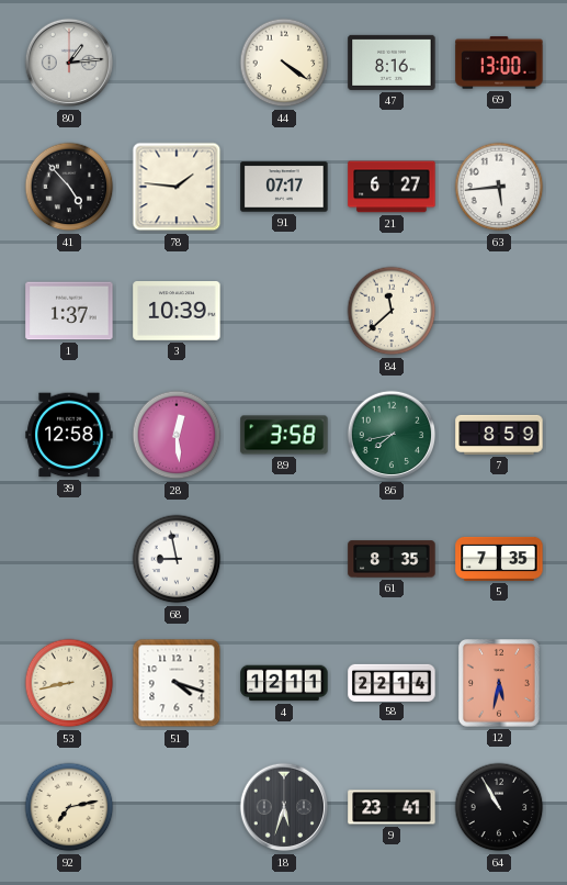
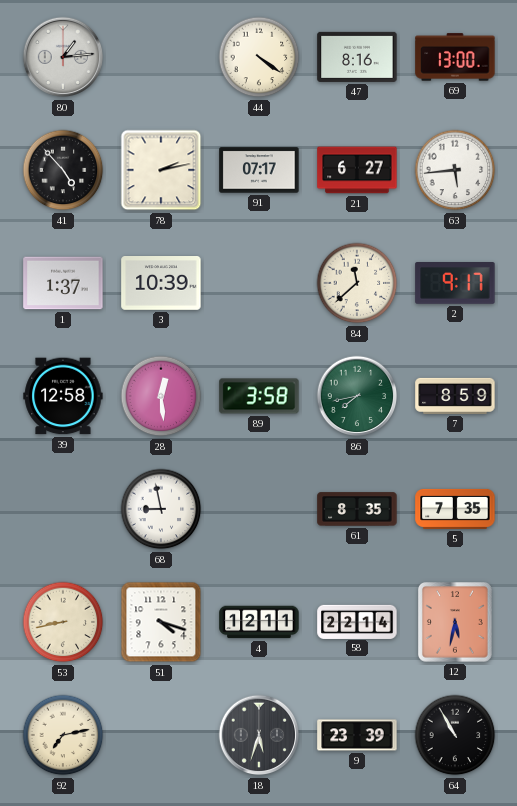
78: 1:46 -> 2:13 (161, 170)
2: none -> 9:17 (455, 284)
9: 23:41 -> 23:39 (357, 735)
